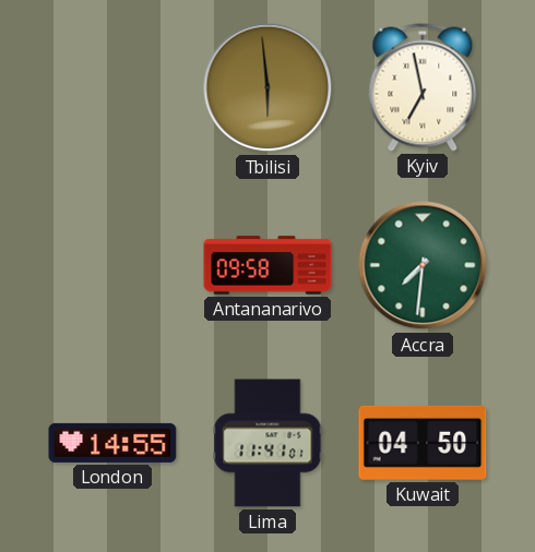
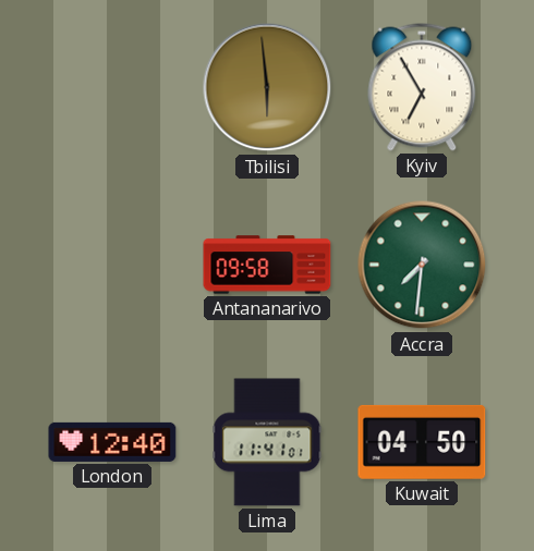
Kyiv: 6:58 -> 6:55 (422, 87)
London: 14:55 -> 12:40 (112, 442)
